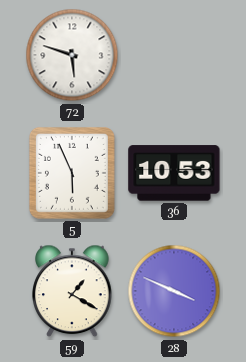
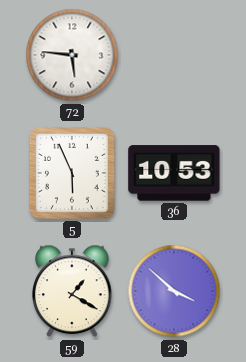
72: 5:48 -> 5:46 (72, 55)
28: 3:49 -> 3:52 (174, 291)
